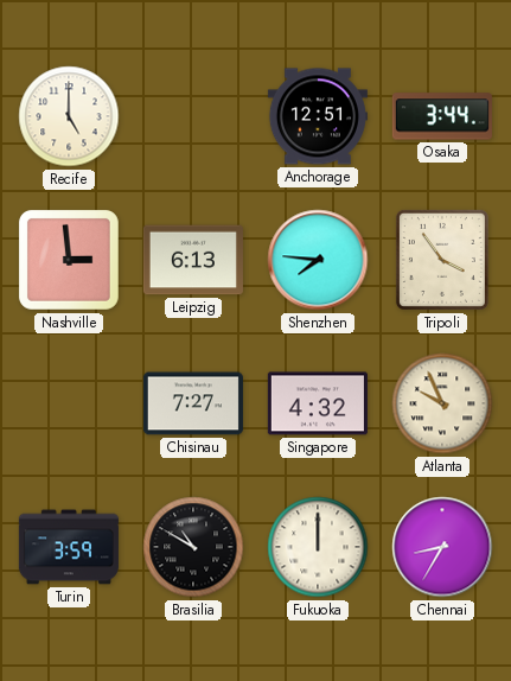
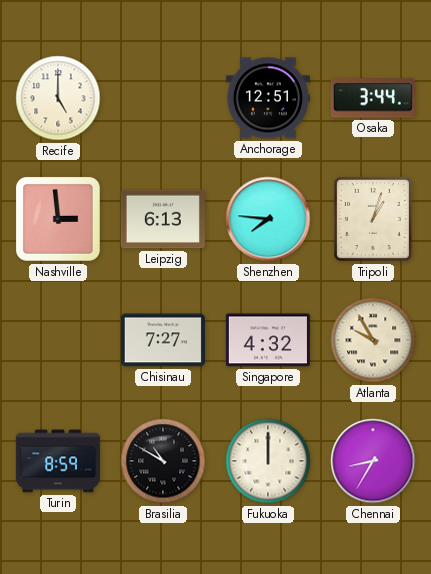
Tripoli: 3:54 -> 1:03 (373, 219)
Atlanta: 9:56 -> 9:55 (373, 340)
Turin: 3:59 -> 8:59 (58, 461)
